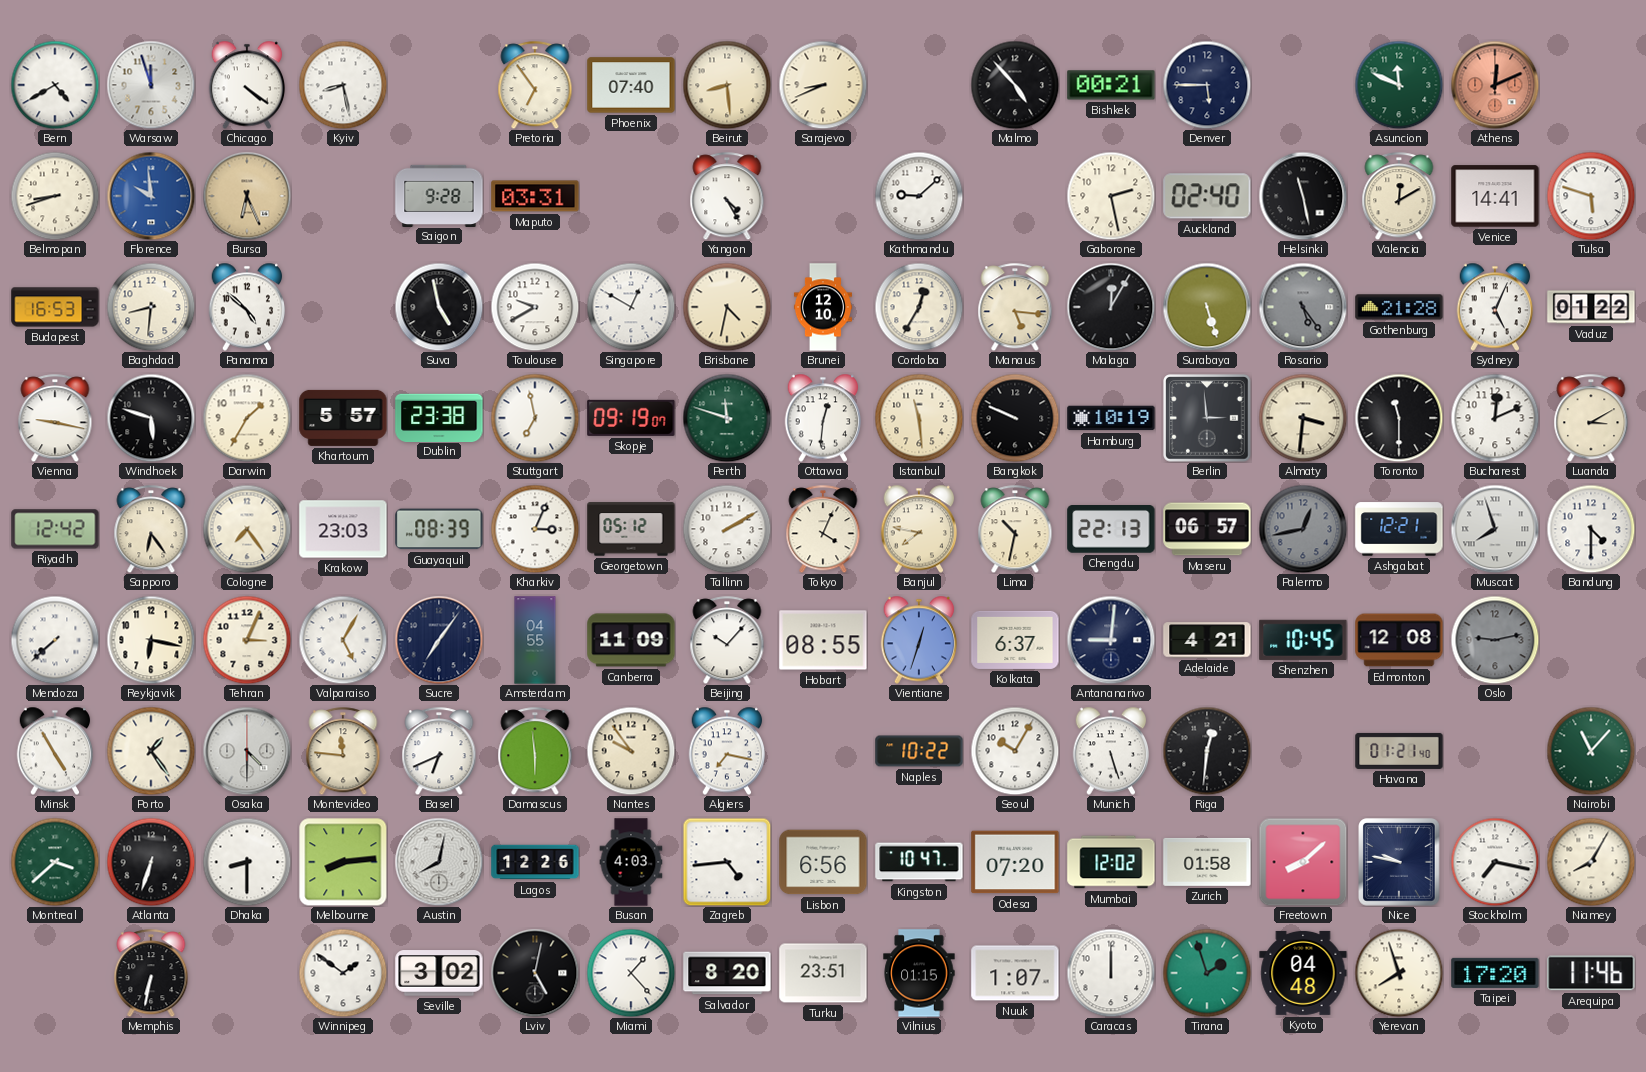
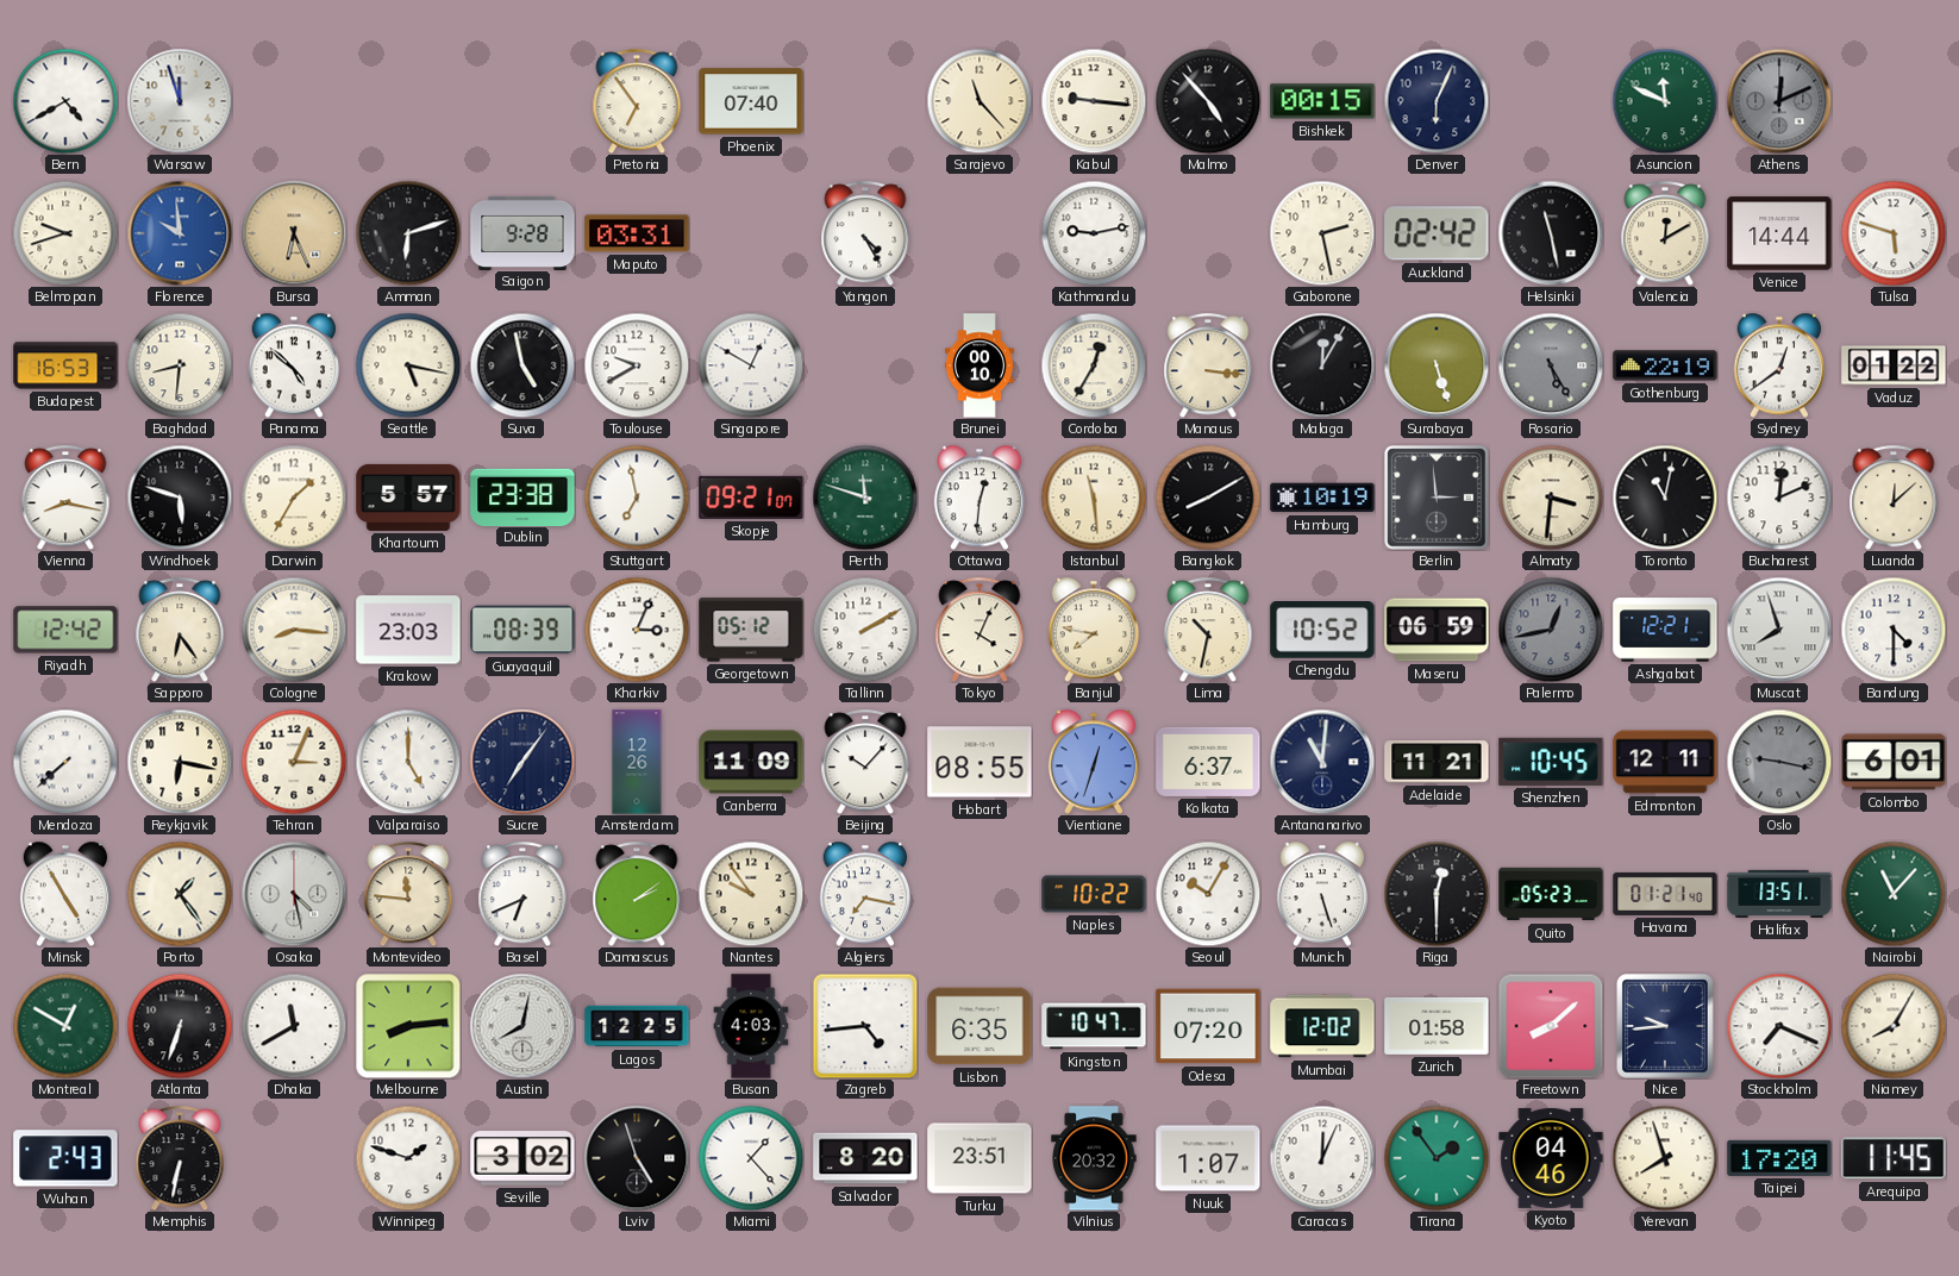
Chicago: 4:21 -> none (247, 85)
Kyiv: 8:28 -> none (343, 85)
Beirut: 8:29 -> none (727, 85)
Sarajevo: 8:41 -> 11:23 (979, 101)
Kabul: none -> 9:16 (1094, 101)
Bishkek: 00:21 -> 00:15 (1322, 101)
Denver: 5:45 -> 6:04 (1437, 101)
Athens dial: salmon -> grey (1779, 101)
Belmopan: 8:42 -> 9:42 (65, 233)
Amman: none -> 6:12 (408, 233)
Kathmandu: 9:08 -> 9:13 (1094, 233)
Auckland: 02:40 -> 02:42 (1437, 233)
Venice: 14:41 -> 14:44 (1779, 233)
Seattle: none -> 5:17 (408, 365)
Brisbane: 4:32 -> none (727, 307)
Brunei: 12:10 -> 00:10 (979, 365)
Manaus: 5:16 -> 3:16 (1208, 365)
Rosario: 5:24 -> 5:25 (1551, 365)
Gothenburg: 21:28 -> 22:19 (1665, 365)
Sydney: 5:04 -> 12:39 (1779, 365)
Vienna: 9:17 -> 8:17 (65, 498)
Skopje: 09:19 -> 09:21 (751, 498)
Bangkok: 9:49 -> 8:10 (1208, 498)
Toronto: 11:30 -> 11:02 (1665, 498)
Luanda: 3:10 -> 12:08 (1894, 498)
Cologne: 7:24 -> 8:16 (294, 630)
Chengdu: 22:13 -> 10:52 (1322, 631)
Maseru: 06:57 -> 06:59 (1437, 630)
Valparaiso: 5:05 -> 5:00 (408, 762)
Amsterdam: 04:55 -> 12:26 (637, 762)
Antananarivo: 9:01 -> 11:01 (1322, 762)
Adelaide: 4:21 -> 11:21 (1437, 762)
Edmonton: 12:08 -> 12:11 (1665, 762)
Oslo: 9:13 -> 9:17 (1779, 762)
Colombo: none -> 6:01 (1894, 762)
Osaka: 4:30 -> 4:28 (294, 894)
Damascus: 5:59 -> 2:09 (637, 894)
Riga: 12:31 -> 12:30 (1437, 894)
Quito: none -> 05:23 (1551, 894)
Halifax: none -> 13:51 (1779, 894)
Montreal: 3:38 -> 12:50 (65, 1026)
Dhaka: 8:30 -> 11:40 (294, 1026)
Lagos: 12:26 -> 12:25 (637, 1026)
Lisbon: 6:56 -> 6:35 (979, 1026)
Nice: 9:47 -> 9:44 (1665, 1026)
Stockholm: 7:17 -> 7:19 (1779, 1026)
Wuhan: none -> 2:43 (65, 1158)
Winnipeg: 1:51 -> 1:48 (408, 1158)
Lviv: 5:02 -> 4:57 (637, 1158)
Vilnius: 01:15 -> 20:32 (1094, 1158)
Caracas: 12:00 -> 12:04 (1322, 1158)
Tirana: 1:57 -> 1:54 (1437, 1158)
Kyoto: 04:48 -> 04:46 (1551, 1158)
Arequipa: 11:46 -> 11:45 (1894, 1158)
